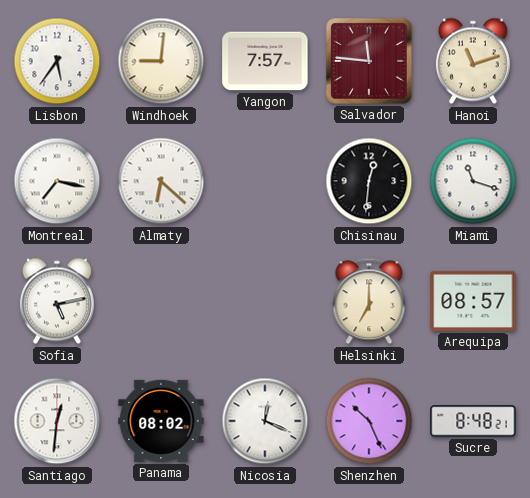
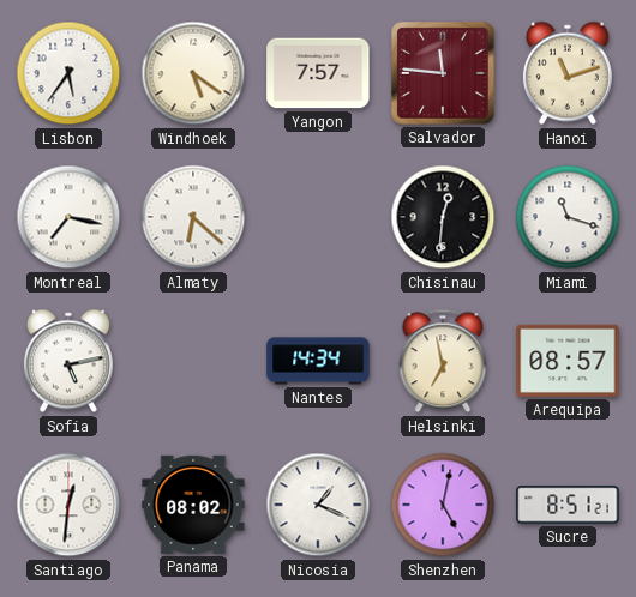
Windhoek: 9:01 -> 5:21 (193, 73)
Nantes: none -> 14:34 (318, 361)
Helsinki: 7:00 -> 6:58 (443, 361)
Nicosia: 12:19 -> 1:19 (318, 505)
Shenzhen: 10:26 -> 5:02 (443, 505)
Sucre: 8:48 -> 8:51 (568, 505)
